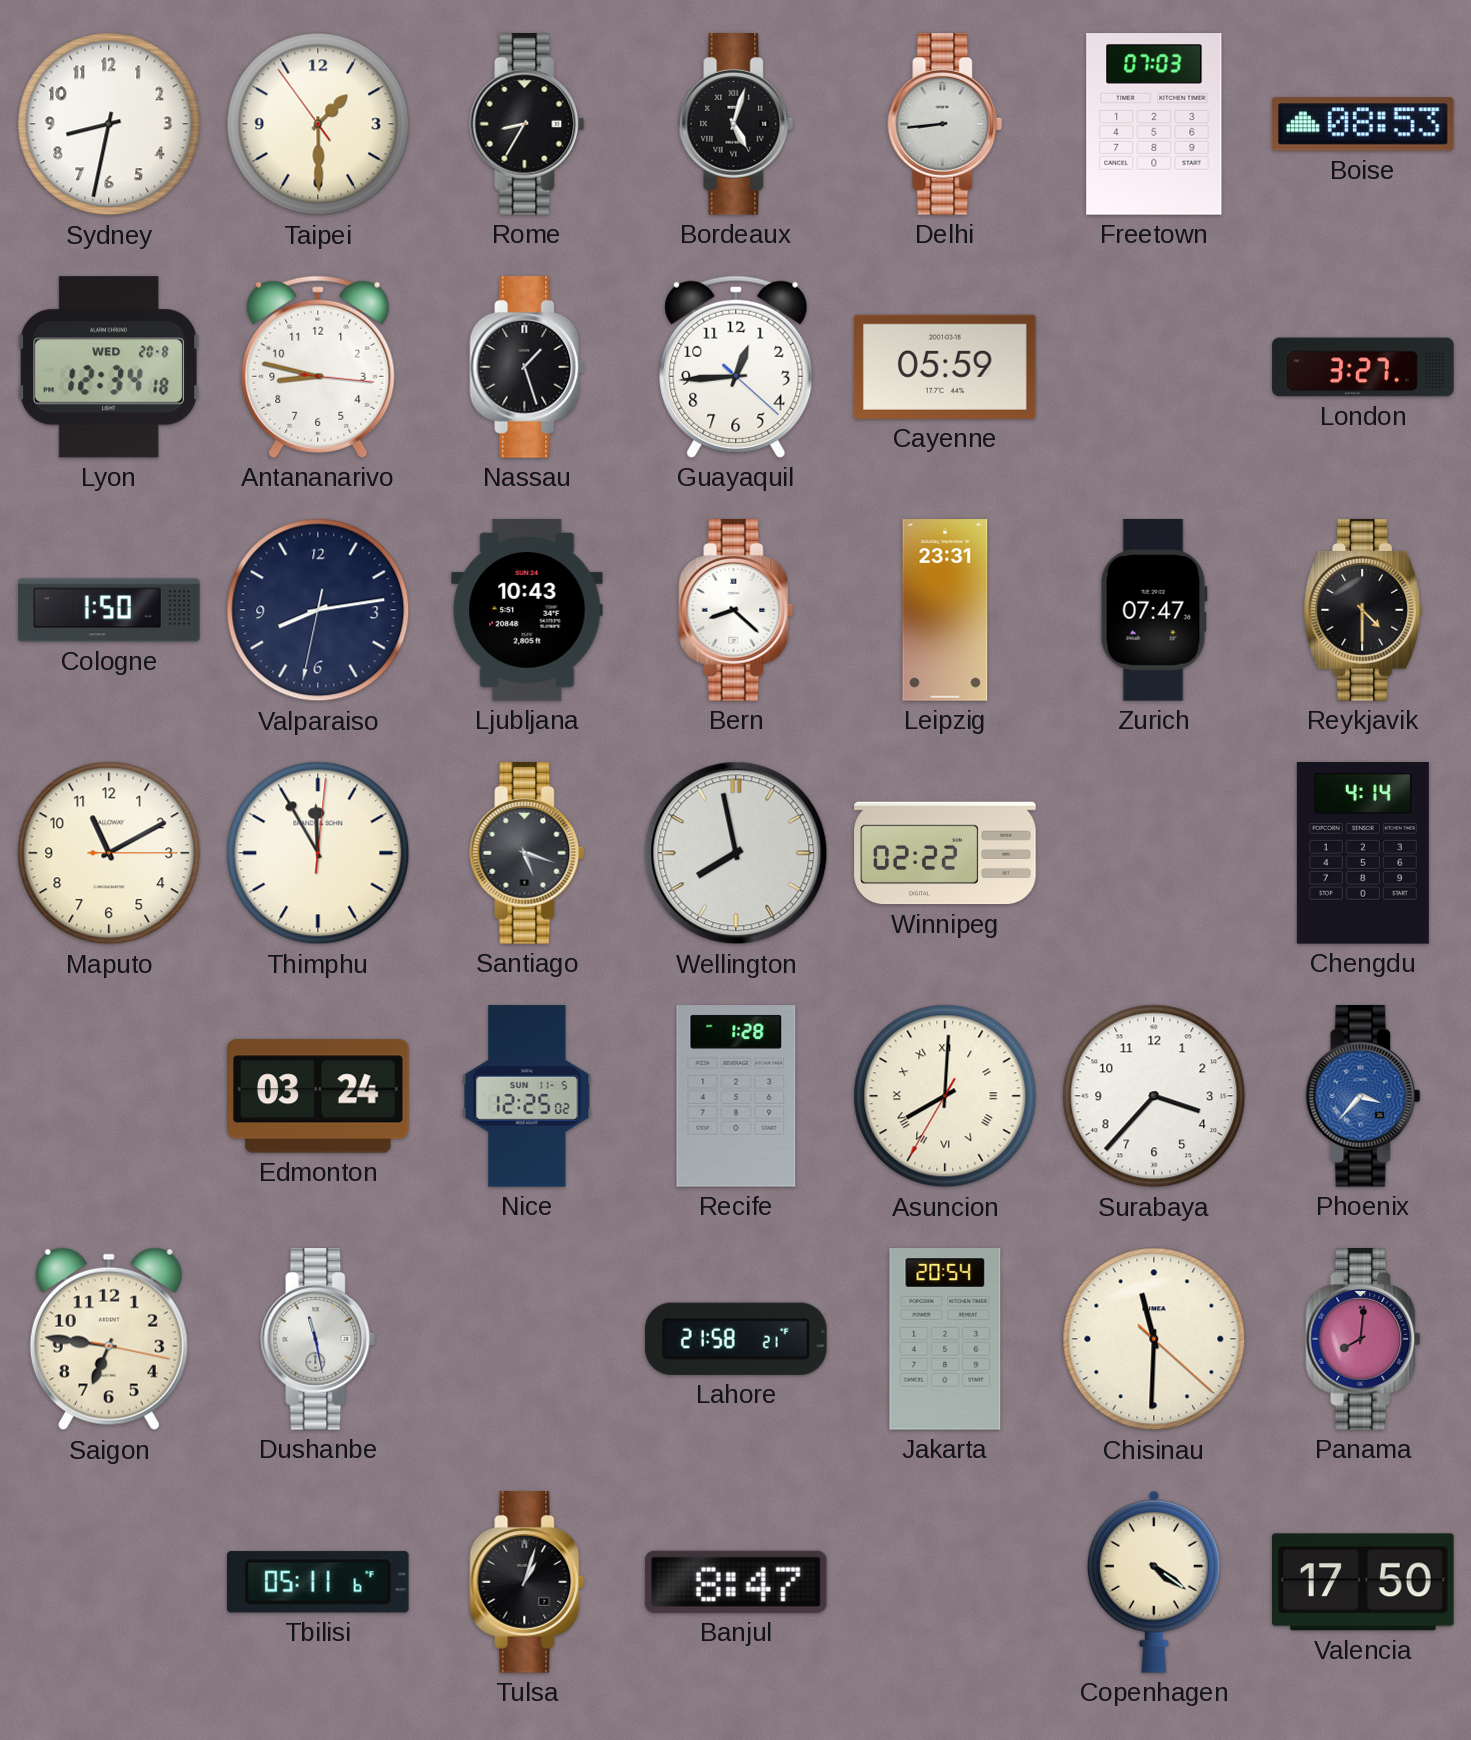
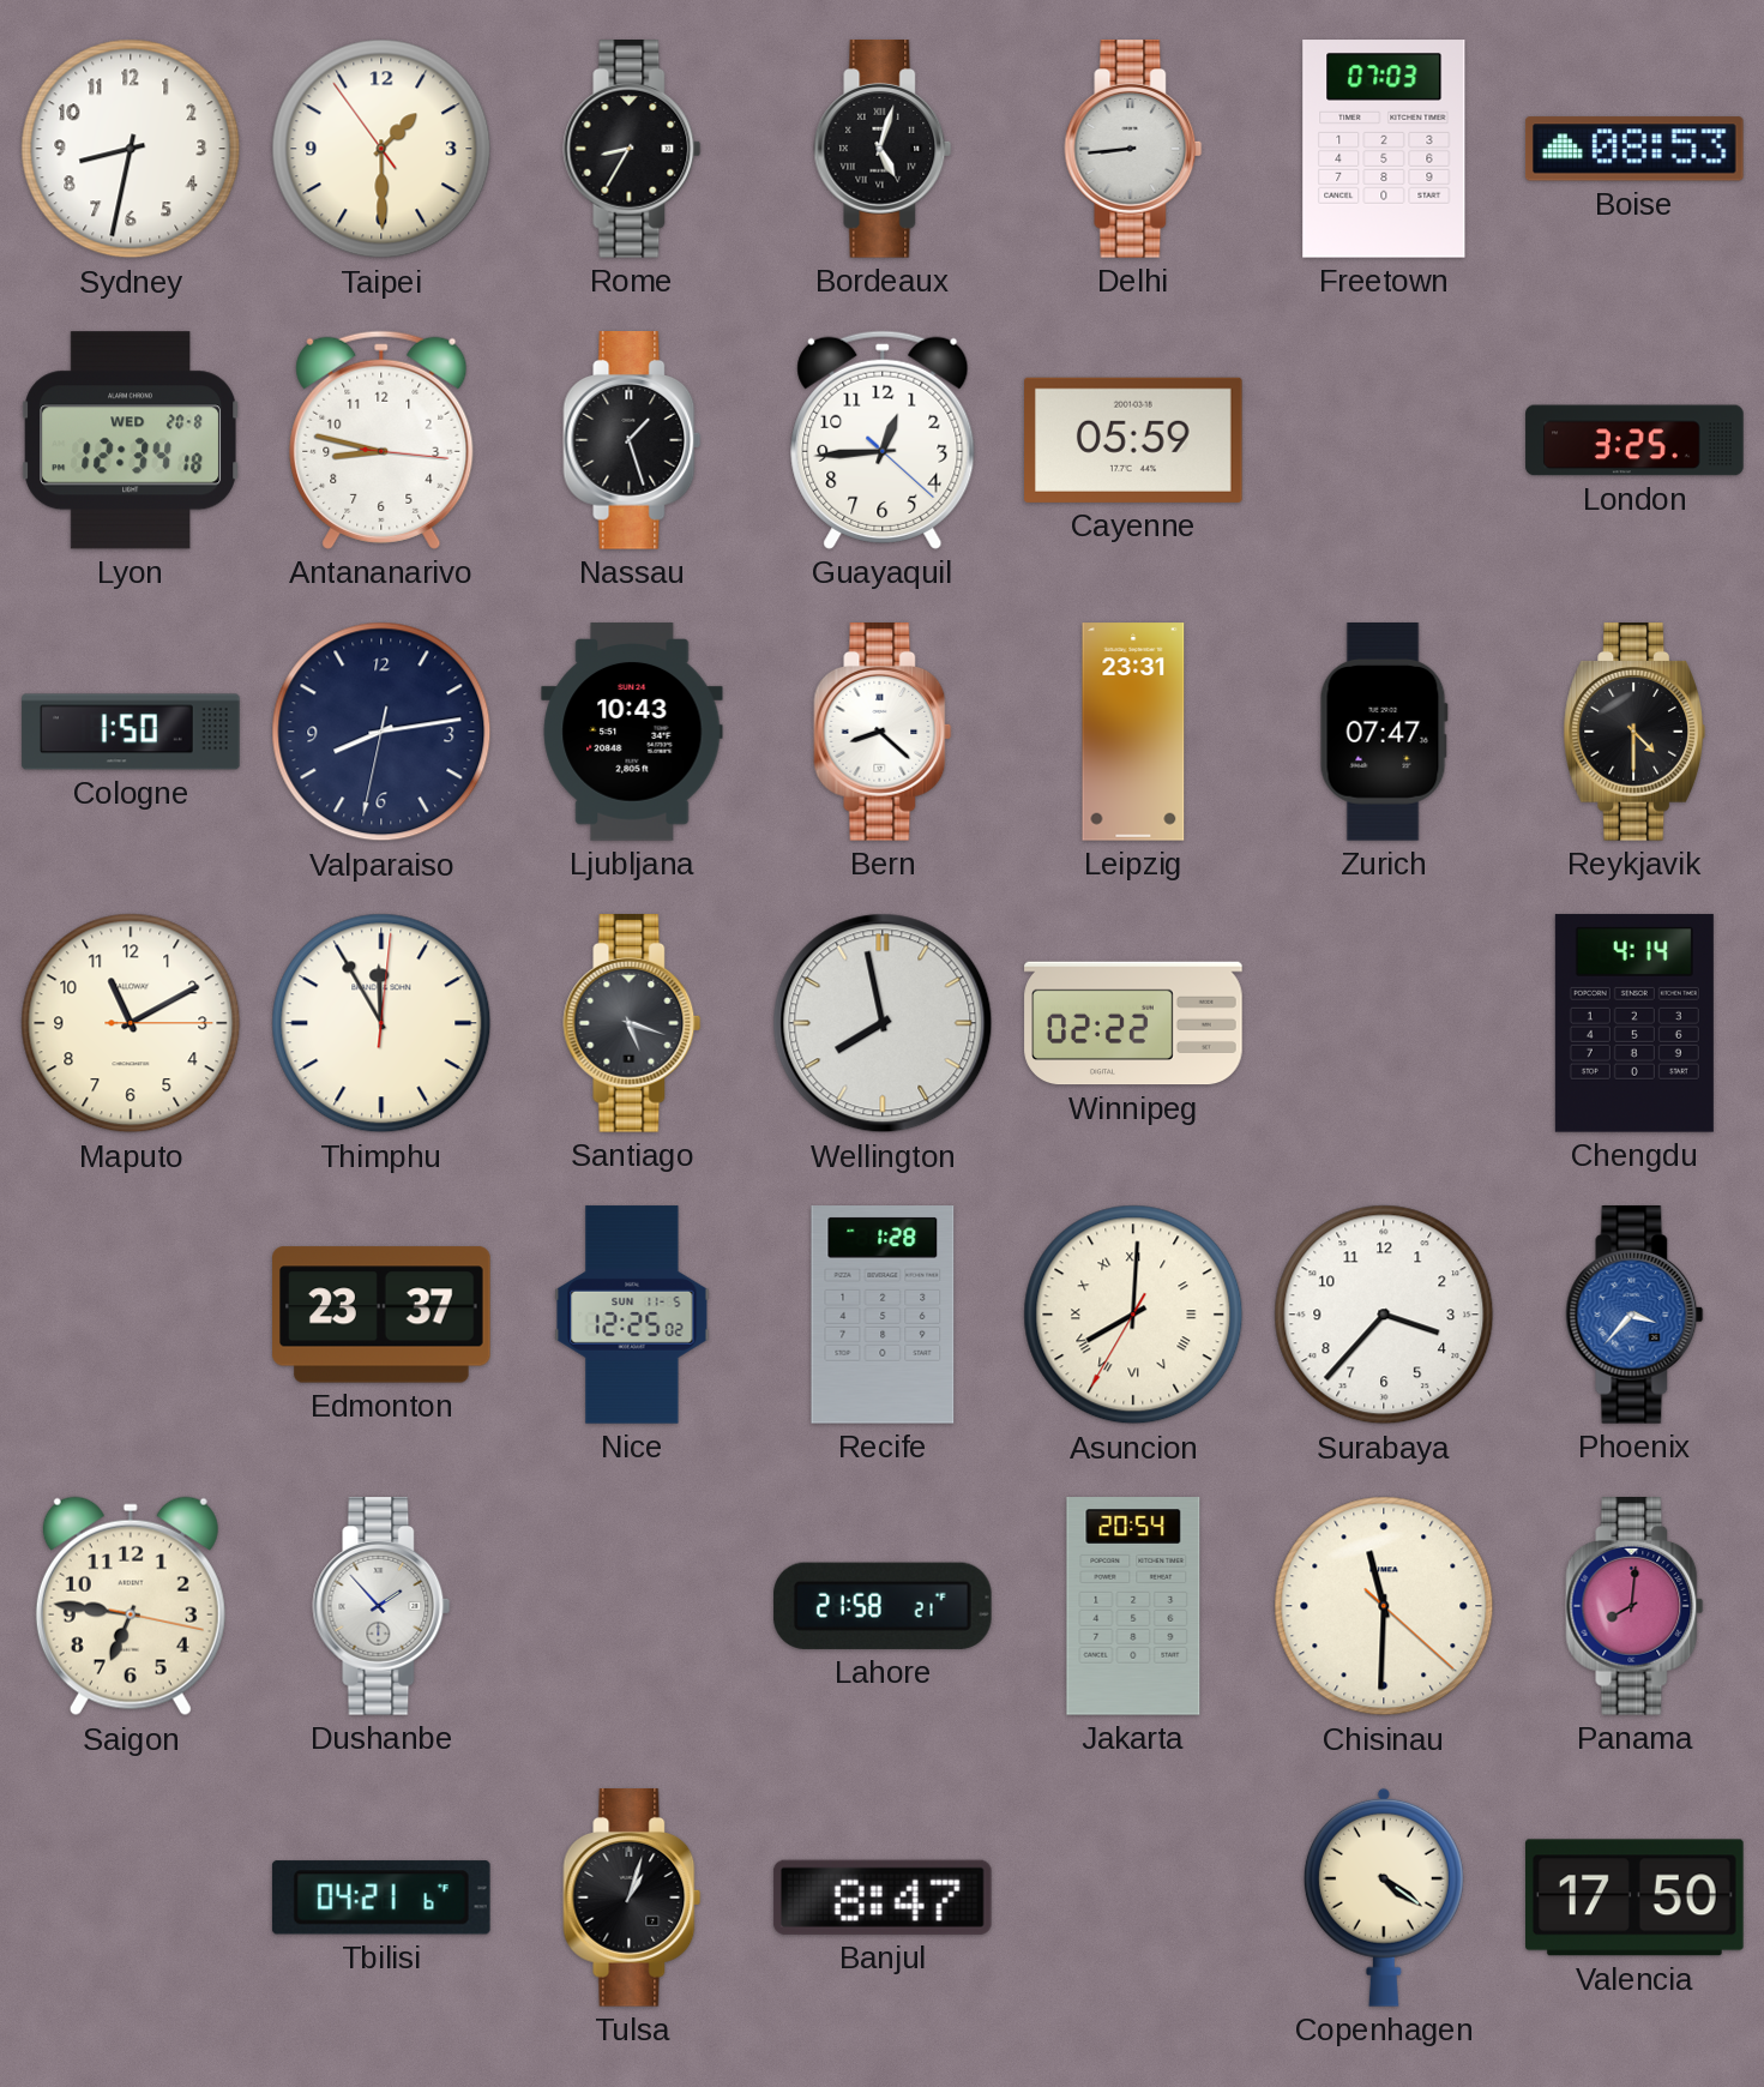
London: 3:27 -> 3:25 (1634, 440)
Edmonton: 03:24 -> 23:37 (383, 1315)
Dushanbe: 11:28 -> 1:53 (381, 1606)
Tbilisi: 05:11 -> 04:21 (381, 1897)
